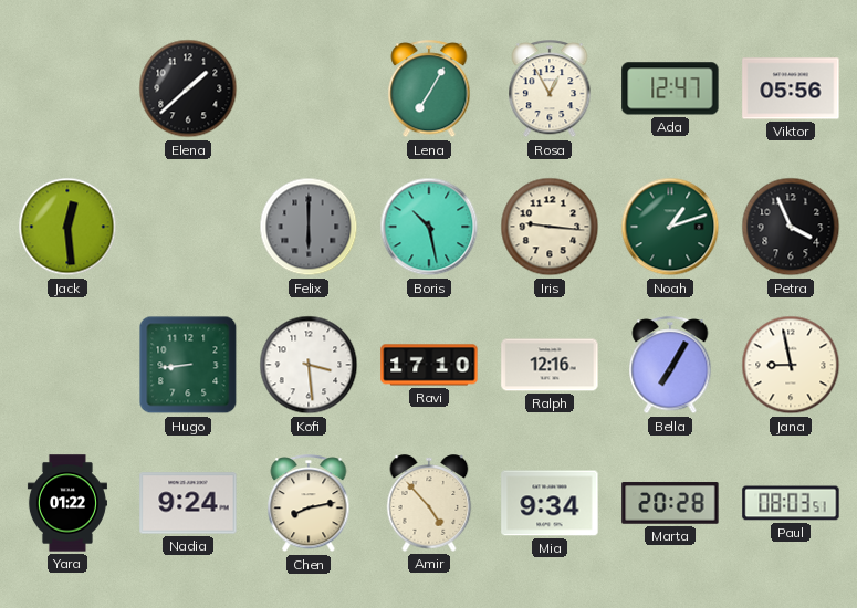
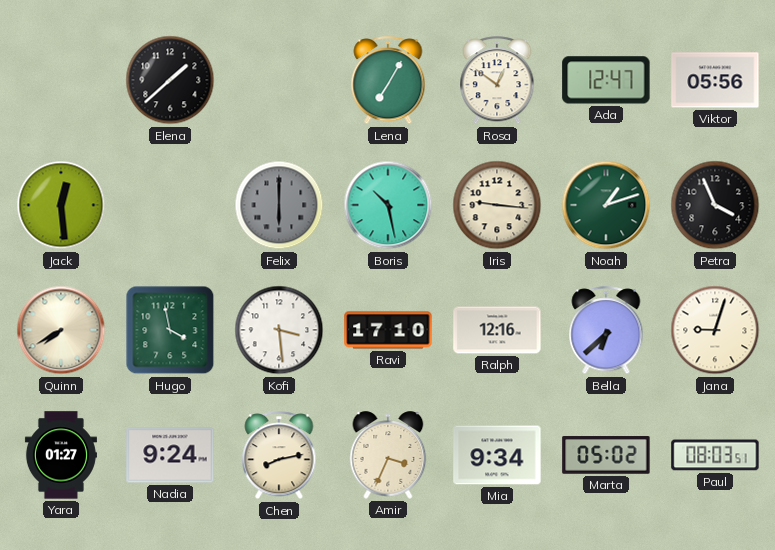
Rosa: 12:55 -> 12:51 (497, 81)
Quinn: none -> 7:40 (61, 330)
Hugo: 8:44 -> 3:58 (170, 330)
Bella: 7:05 -> 6:38 (606, 331)
Jana: 8:58 -> 9:03 (715, 330)
Yara: 01:22 -> 01:27 (61, 455)
Amir: 4:53 -> 3:34 (388, 455)
Marta: 20:28 -> 05:02 (606, 455)
